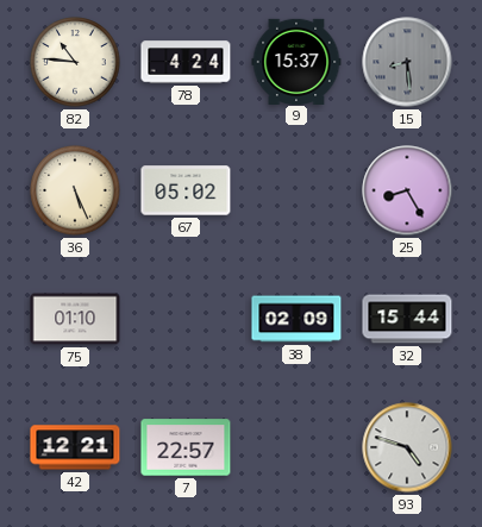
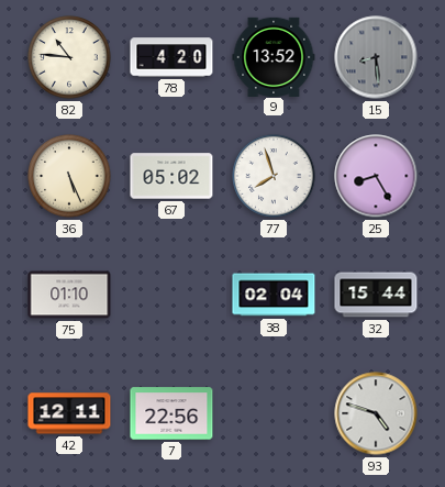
78: 4:24 -> 4:20 (171, 57)
9: 15:37 -> 13:52 (274, 56)
77: none -> 7:57 (274, 176)
38: 02:09 -> 02:04 (274, 295)
42: 12:21 -> 12:11 (69, 413)
7: 22:57 -> 22:56 (171, 413)
